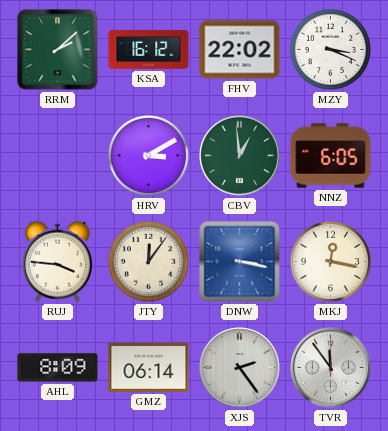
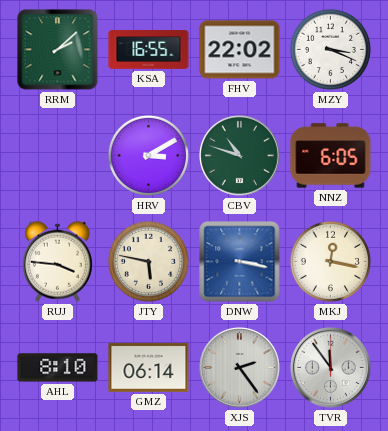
KSA: 16:12 -> 16:55 (149, 50)
CBV: 12:59 -> 10:48 (240, 156)
JTY: 12:06 -> 5:47 (148, 261)
AHL: 8:09 -> 8:10 (58, 368)
